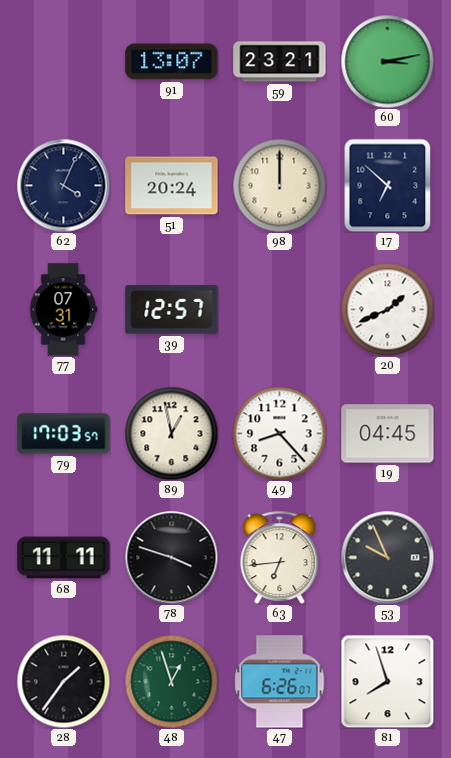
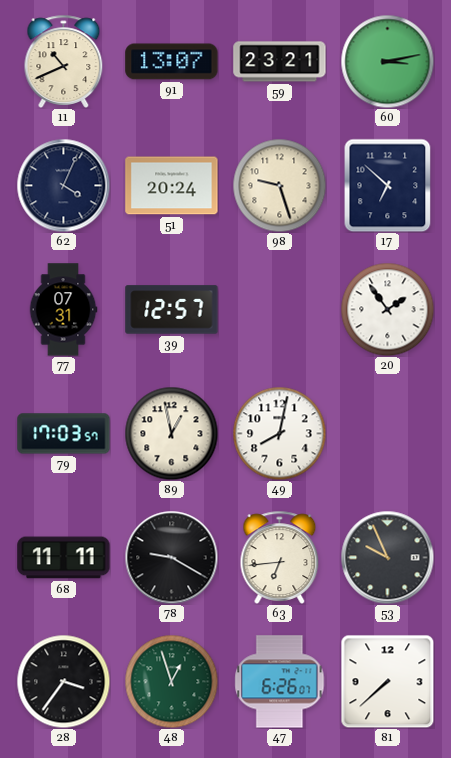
11: none -> 10:41 (64, 61)
98: 12:00 -> 9:27 (279, 185)
20: 1:41 -> 1:54 (387, 309)
49: 8:23 -> 8:02 (279, 433)
19: 04:45 -> none (388, 434)
78: 3:48 -> 9:20 (171, 557)
28: 1:36 -> 3:36 (63, 681)
81: 7:57 -> 7:38 (387, 681)
